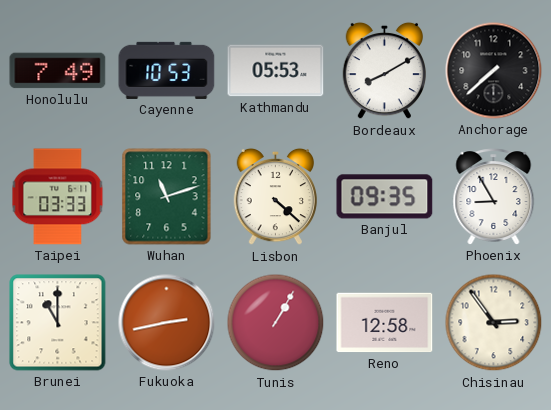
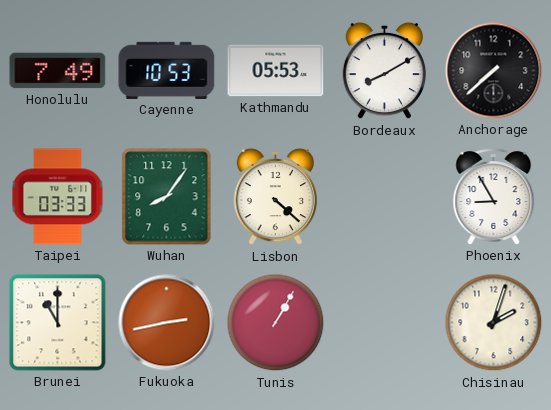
Wuhan: 11:12 -> 8:06 (167, 197)
Banjul: 09:35 -> none (385, 197)
Reno: 12:58 -> none (385, 323)
Chisinau: 2:54 -> 2:03 (494, 323)
